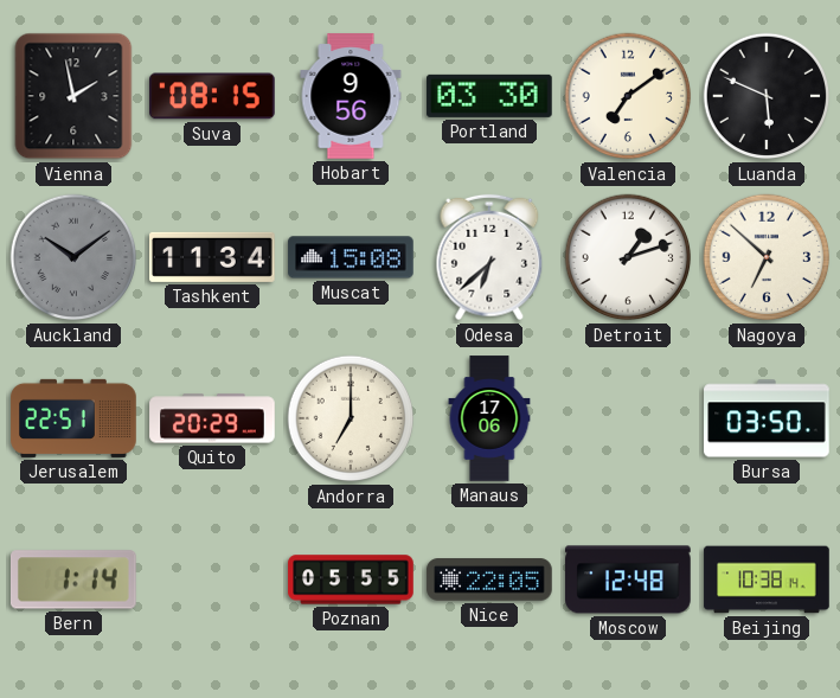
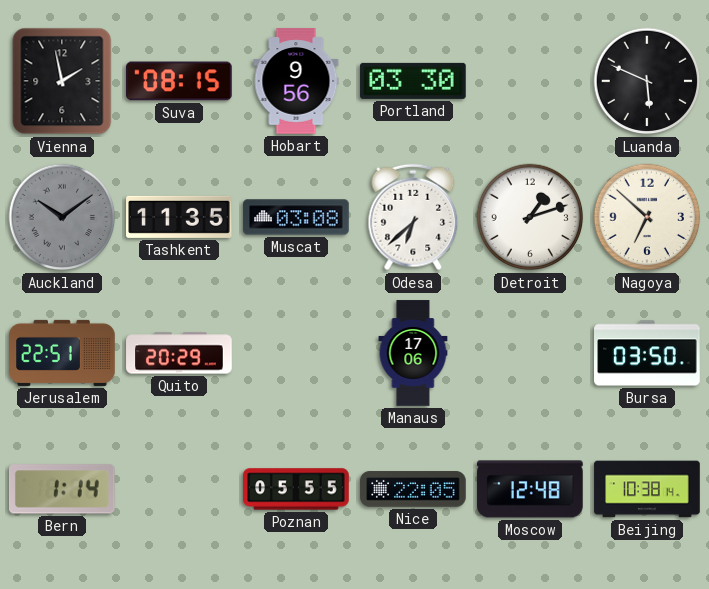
Valencia: 7:09 -> none (628, 96)
Tashkent: 11:34 -> 11:35 (179, 217)
Muscat: 15:08 -> 03:08 (296, 217)
Andorra: 7:00 -> none (351, 418)
